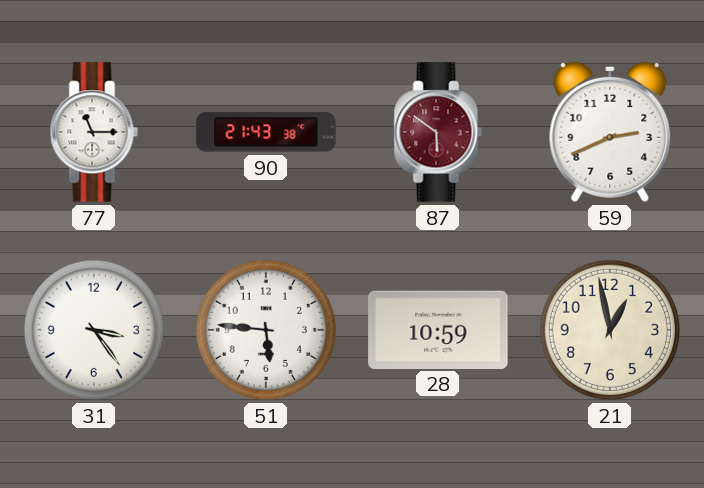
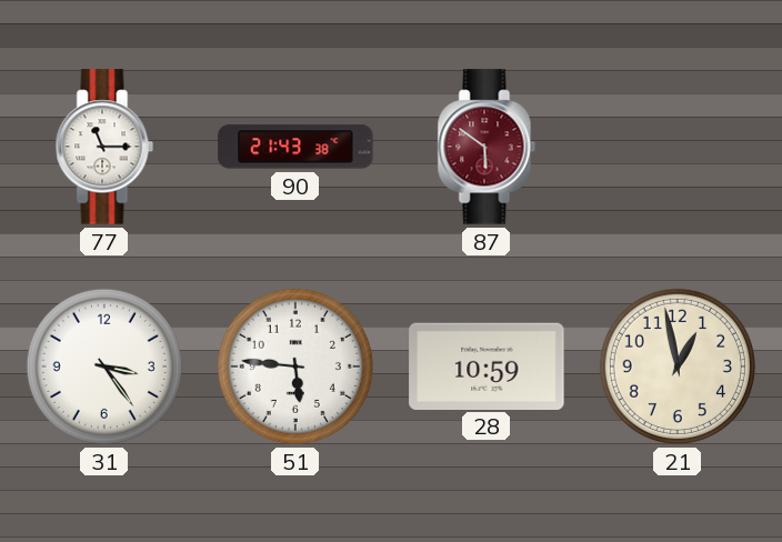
59: 2:41 -> none (610, 132)
